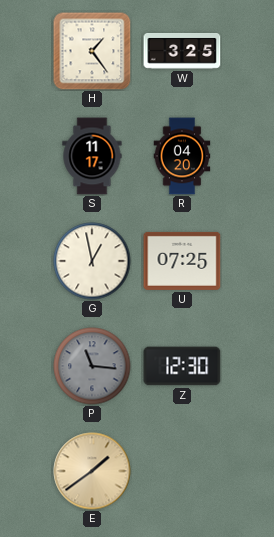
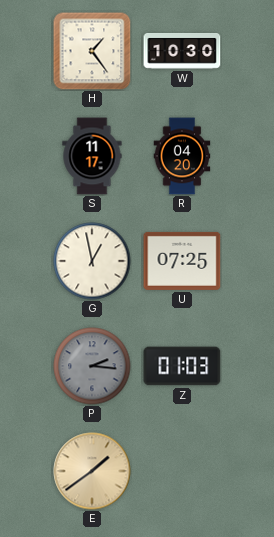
W: 3:25 -> 10:30 (182, 51)
P: 11:16 -> 2:16 (92, 366)
Z: 12:30 -> 01:03 (182, 366)
